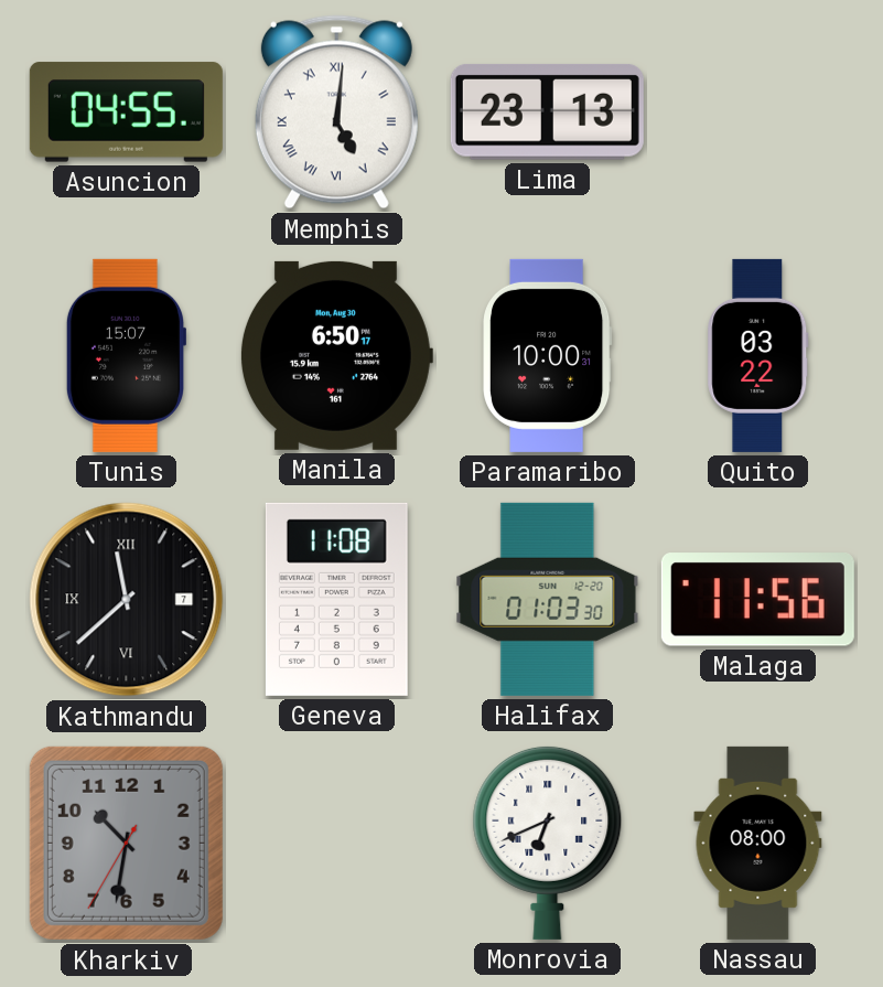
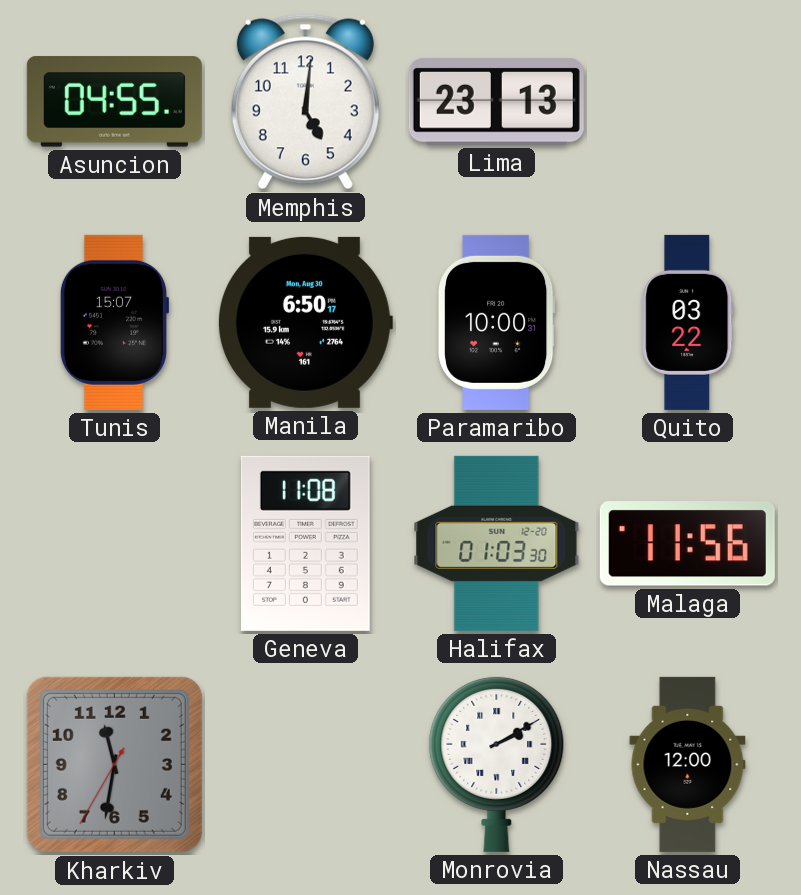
Memphis numerals: Roman -> Arabic (305, 102)
Kathmandu: 11:38 -> none (127, 600)
Kharkiv: 10:31 -> 11:31 (114, 764)
Monrovia: 6:41 -> 2:10 (497, 764)
Nassau: 08:00 -> 12:00 (688, 764)
